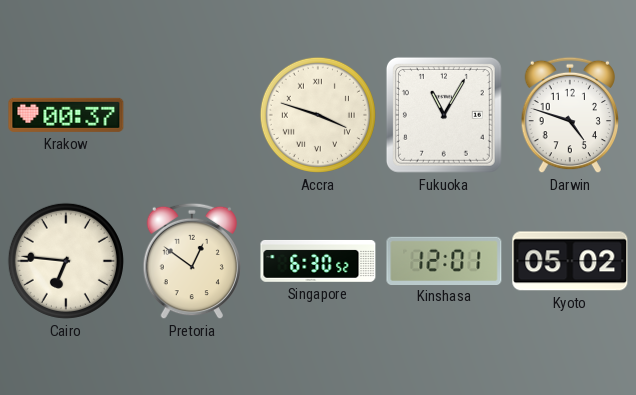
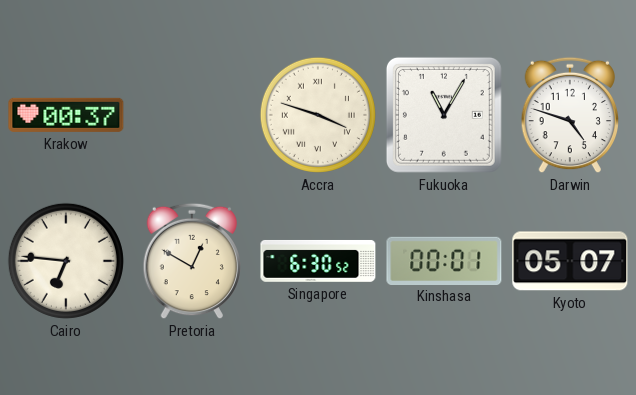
Pretoria: 12:51 -> 12:50 (191, 261)
Kinshasa: 12:01 -> 00:01 (444, 260)
Kyoto: 05:02 -> 05:07 (570, 261)
